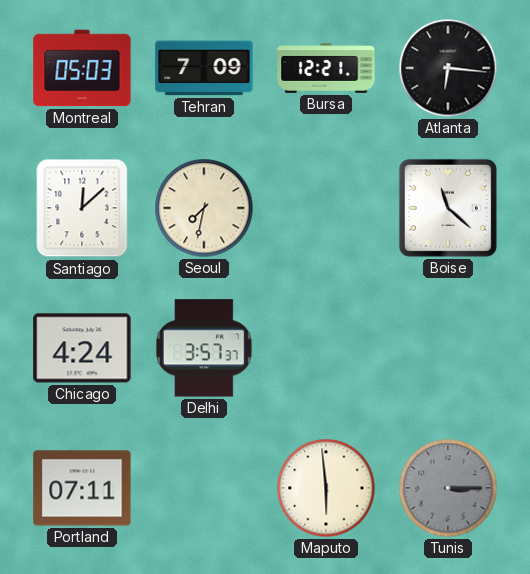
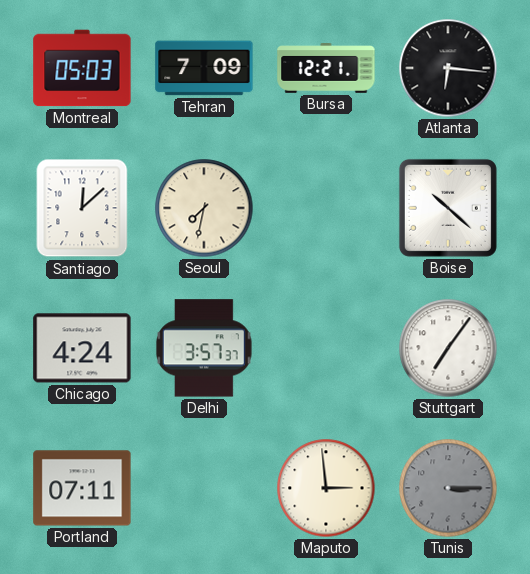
Boise: 11:22 -> 10:22 (448, 208)
Stuttgart: none -> 7:06 (448, 348)
Maputo: 5:59 -> 2:59 (326, 488)
